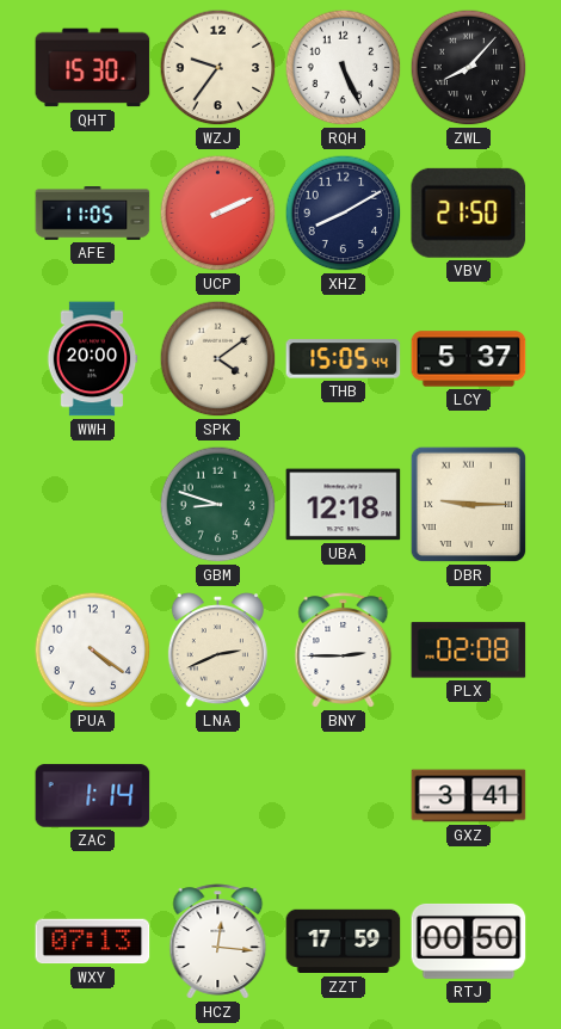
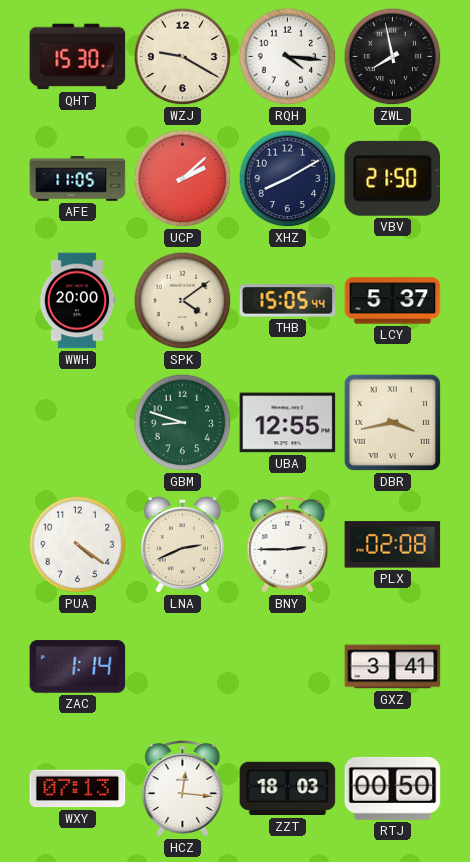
WZJ: 9:36 -> 9:20 (183, 57)
RQH: 5:26 -> 4:16 (288, 57)
ZWL: 8:07 -> 7:58 (393, 57)
UCP: 2:11 -> 2:08 (183, 179)
UBA: 12:18 -> 12:55 (288, 423)
DBR: 9:15 -> 3:43 (393, 423)
ZZT: 17:59 -> 18:03 (288, 789)
